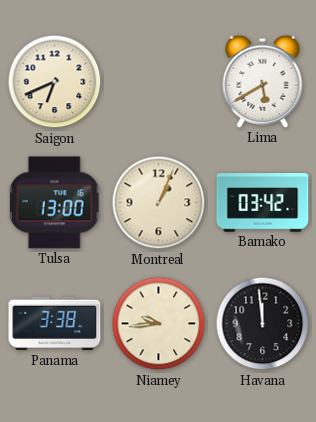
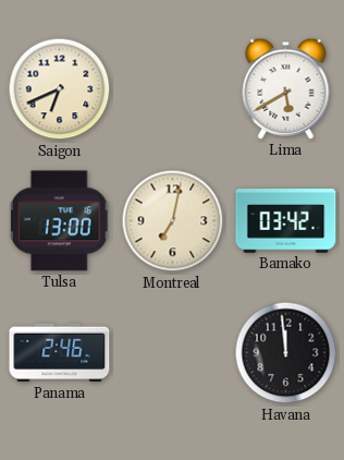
Montreal: 1:04 -> 7:02 (173, 221)
Panama: 3:38 -> 2:46 (60, 353)
Niamey: 9:44 -> none (159, 324)
